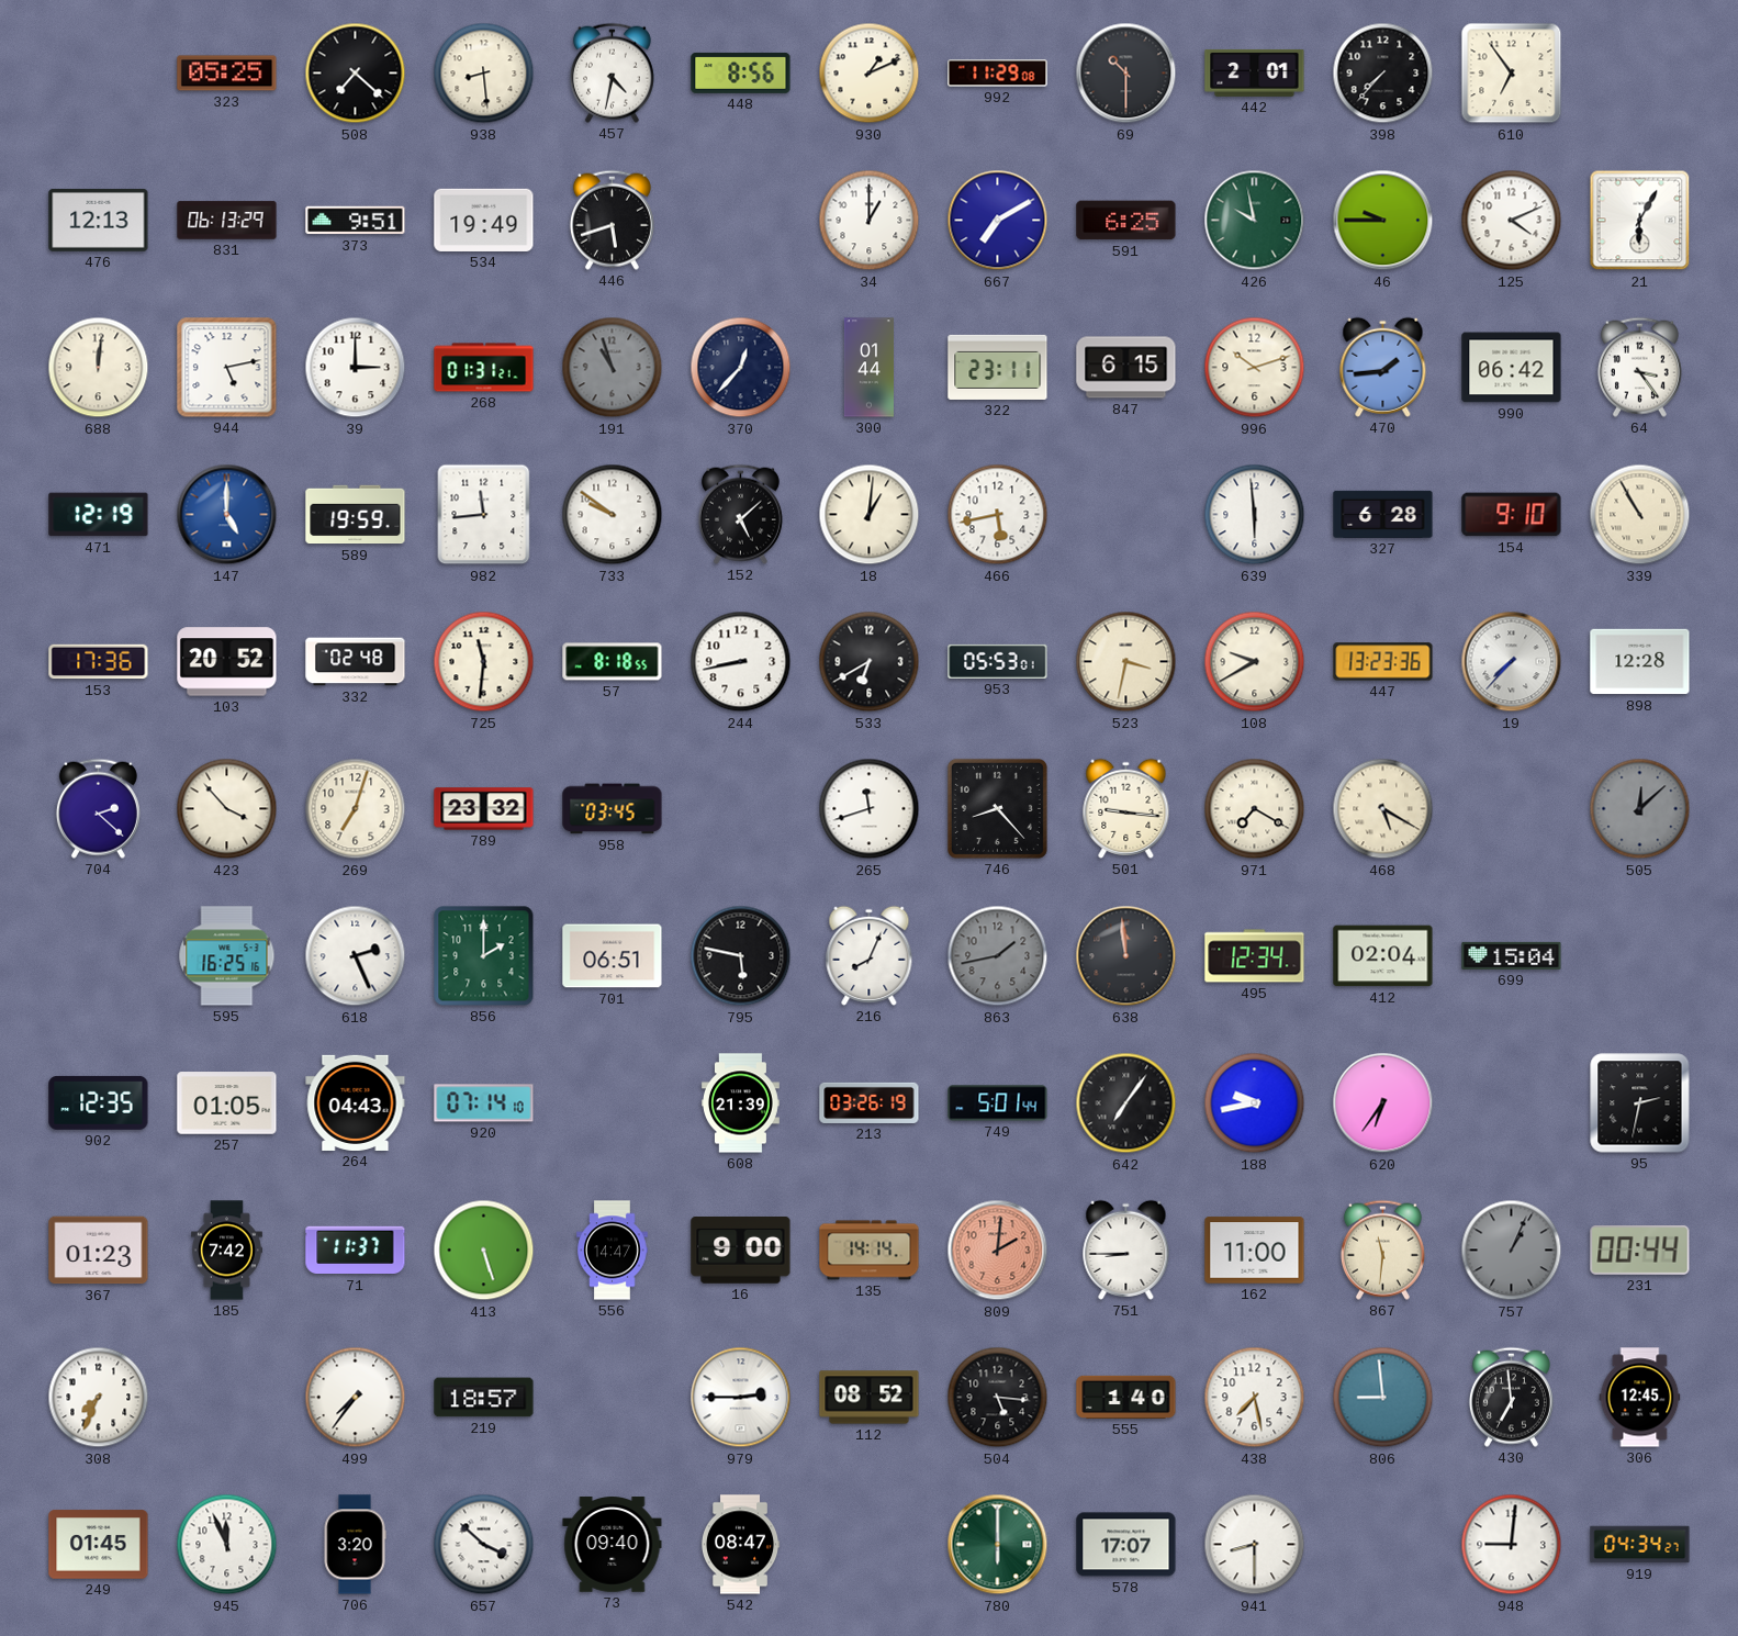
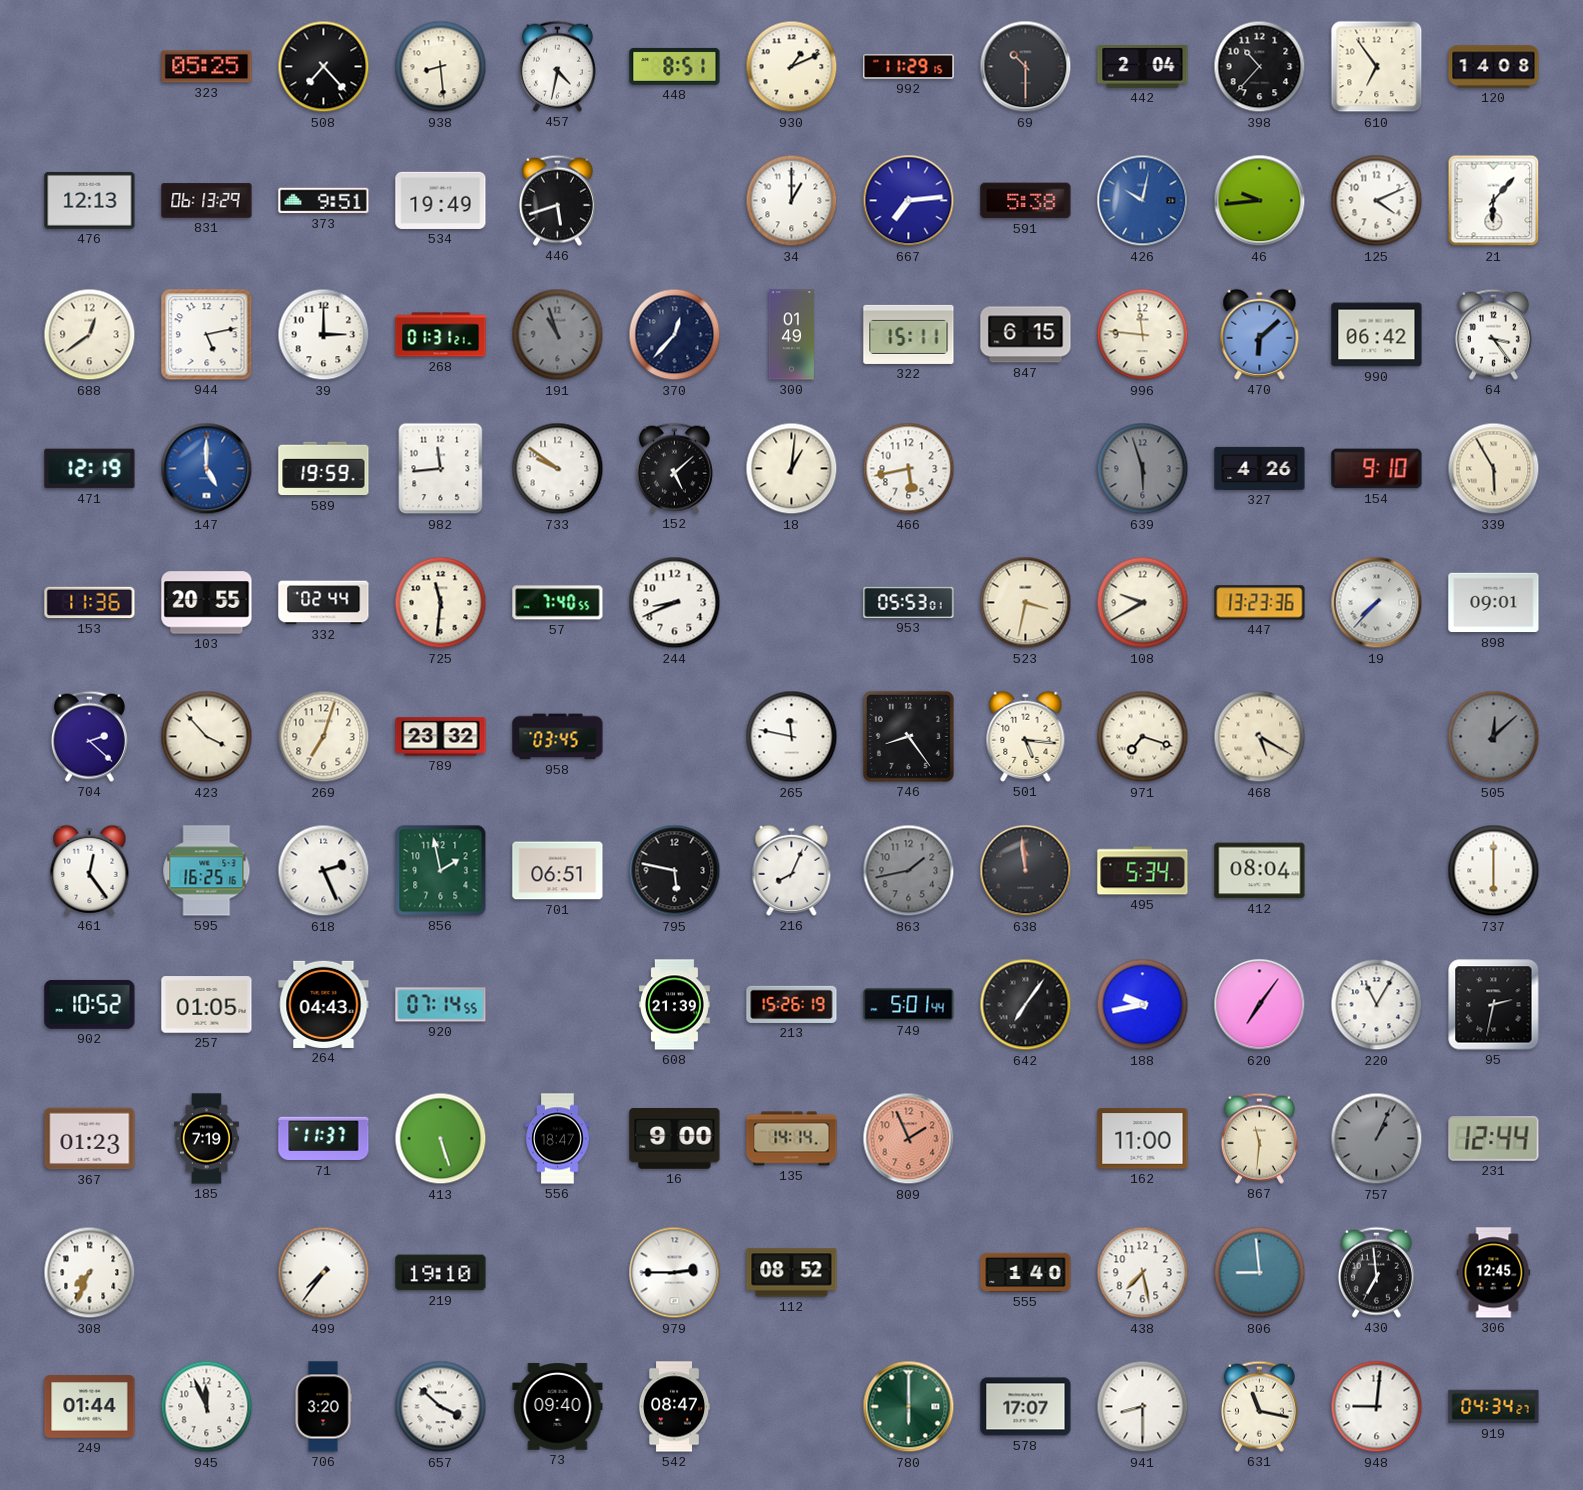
508: 7:22 -> 7:23 (324, 67)
448: 8:56 -> 8:51 (675, 66)
992: 11:29:08 -> 11:29:15 (909, 67)
442: 2:01 -> 2:04 (1143, 66)
398: 7:37 -> 10:37 (1260, 67)
120: none -> 14:08 (1494, 67)
667: 7:10 -> 7:14 (909, 201)
591: 6:25 -> 5:38 (1026, 201)
426: 9:58 -> 10:02 (1143, 201)
426 dial: green -> blue (1143, 201)
46: 9:45 -> 9:44 (1260, 201)
21: 6:05 -> 6:07 (1494, 201)
688: 12:01 -> 12:39 (90, 335)
300: 01:44 -> 01:49 (791, 335)
322: 23:11 -> 15:11 (909, 334)
996: 10:12 -> 11:46 (1143, 335)
470: 1:44 -> 6:08 (1260, 334)
639: 5:59 -> 5:57 (1143, 469)
639 dial: white -> grey (1143, 469)
327: 6:28 -> 4:26 (1260, 468)
339: 10:55 -> 5:55 (1494, 469)
153: 17:36 -> 11:36 (90, 603)
103: 20:52 -> 20:55 (207, 603)
332: 02:48 -> 02:44 (324, 603)
57: 8:18 -> 7:40 (558, 603)
244: 8:43 -> 8:41 (675, 603)
533: 6:40 -> none (870, 662)
898: 12:28 -> 09:01 (1494, 603)
265: 11:42 -> 11:47 (792, 737)
746: 8:23 -> 8:24 (908, 736)
501: 9:16 -> 5:16 (1026, 736)
971: 7:20 -> 7:18 (1143, 737)
461: none -> 12:24 (90, 870)
856: 2:00 -> 1:58 (441, 871)
495: 12:34 -> 5:34 (1143, 871)
412: 02:04 -> 08:04 (1260, 871)
699: 15:04 -> none (1512, 955)
737: none -> 6:00 (1494, 871)
902: 12:35 -> 10:52 (90, 1004)
920: 07:14:10 -> 07:14:55 (441, 1005)
213: 03:26 -> 15:26 (792, 1004)
620: 6:36 -> 7:06 (1260, 1005)
220: none -> 11:05 (1377, 1005)
185: 7:42 -> 7:19 (206, 1139)
556: 14:47 -> 18:47 (558, 1139)
809: 2:01 -> 1:56 (909, 1139)
751: 8:45 -> none (1126, 1250)
231: 00:44 -> 12:44 (1494, 1139)
219: 18:57 -> 19:10 (441, 1273)
504: 5:16 -> none (998, 1398)
249: 01:45 -> 01:44 (90, 1407)
631: none -> 11:17 (1259, 1406)
